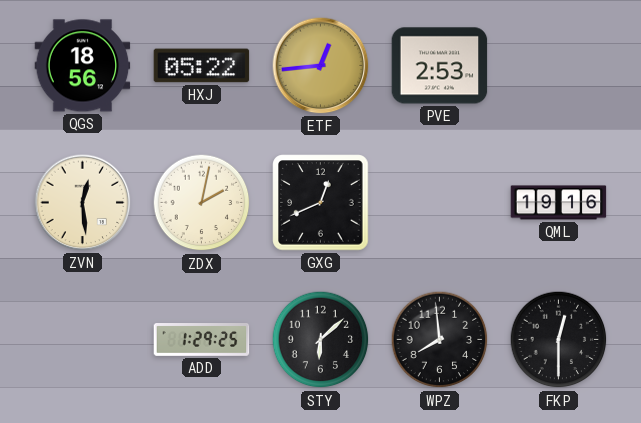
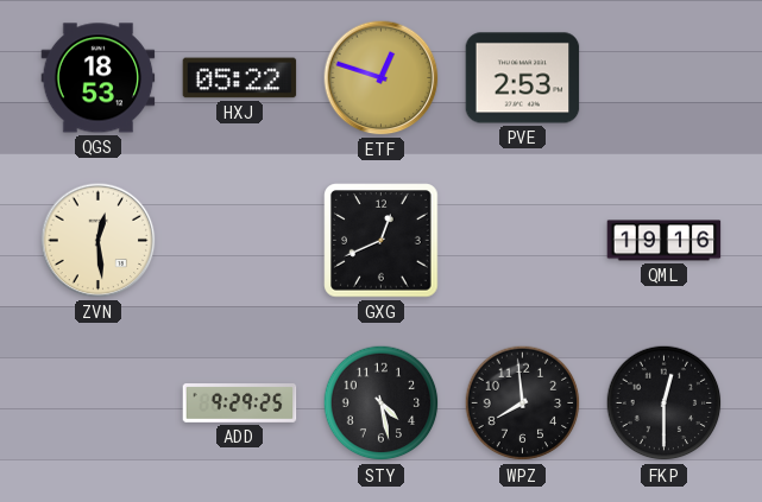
QGS: 18:56 -> 18:53 (99, 78)
ETF: 12:44 -> 12:48 (382, 78)
ZDX: 2:02 -> none (202, 203)
ADD: 1:29 -> 9:29 (240, 403)
STY: 6:08 -> 4:28 (382, 403)
